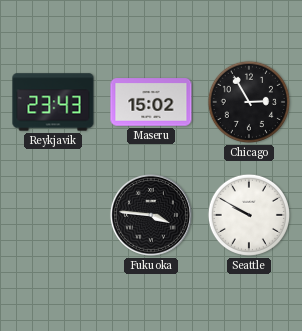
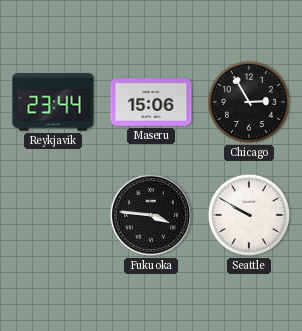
Reykjavik: 23:43 -> 23:44 (53, 102)
Maseru: 15:02 -> 15:06 (151, 102)
